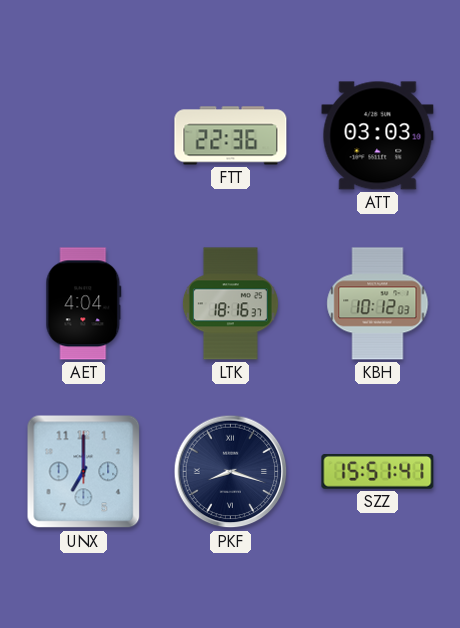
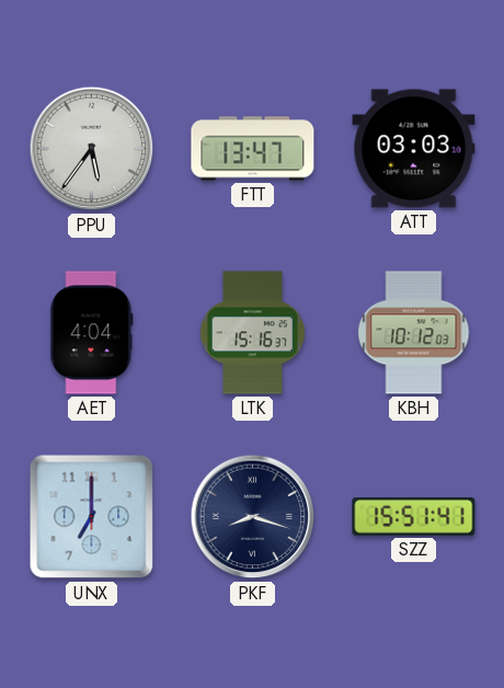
PPU: none -> 5:36 (92, 149)
FTT: 22:36 -> 13:47 (253, 149)
LTK: 18:16 -> 15:16 (252, 333)
